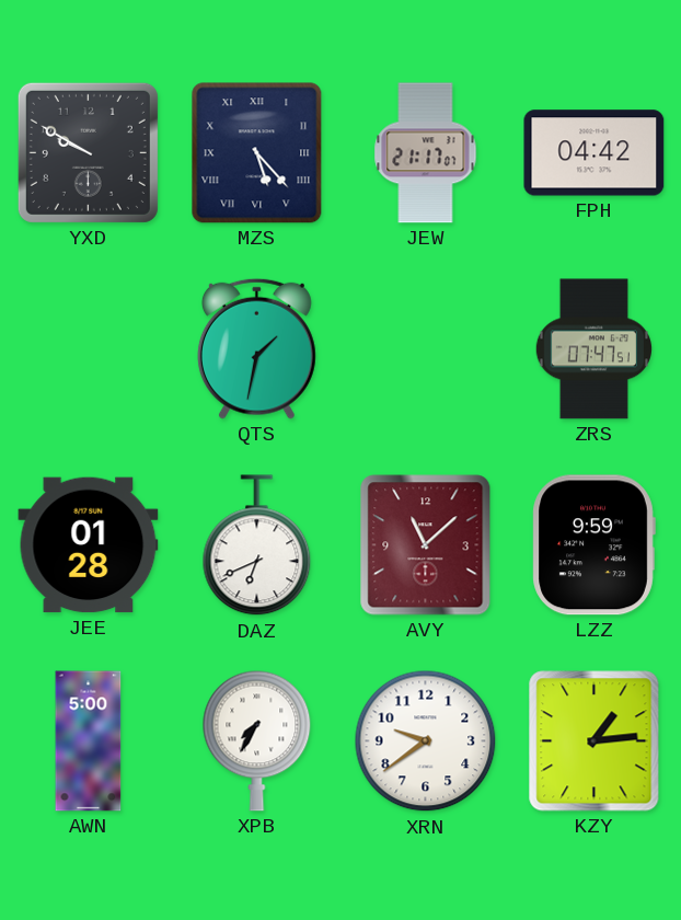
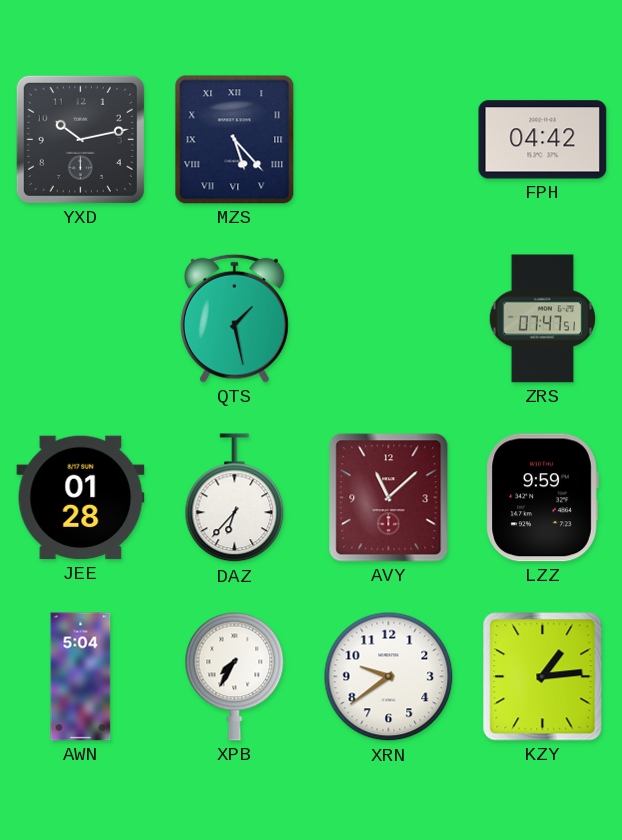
YXD: 9:50 -> 10:13 (80, 139)
JEW: 21:17 -> none (426, 153)
QTS: 1:32 -> 1:28 (234, 318)
DAZ: 6:41 -> 6:37 (235, 498)
AWN: 5:00 -> 5:04 (81, 677)
